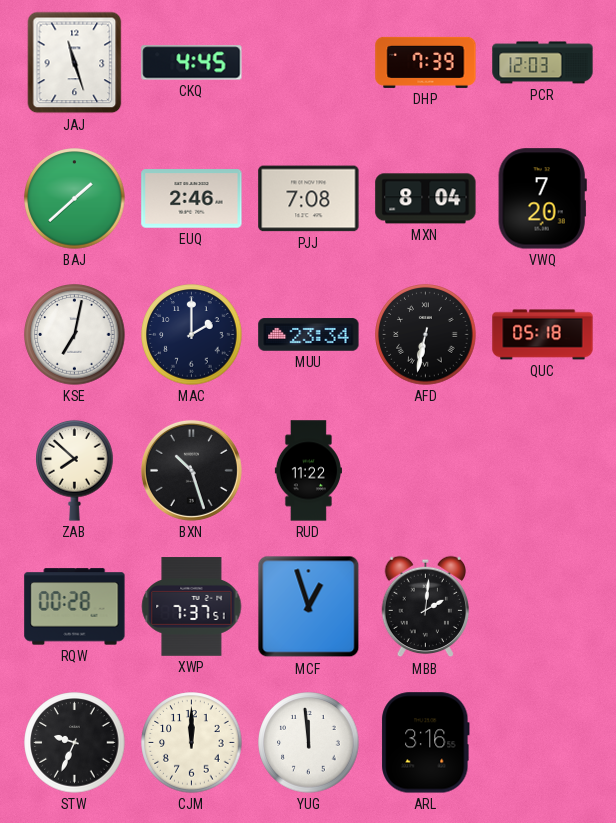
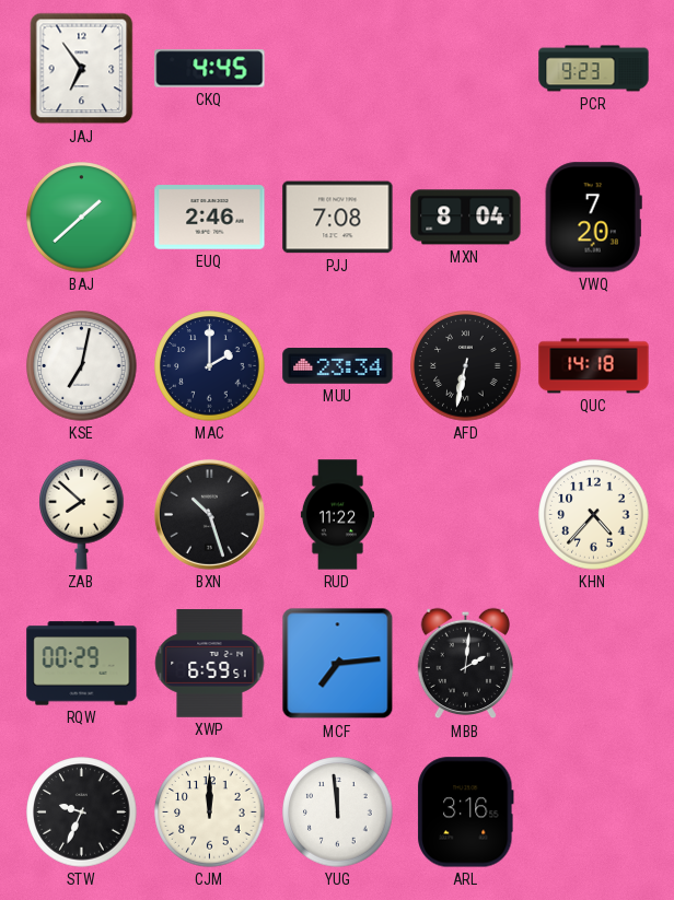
JAJ: 11:27 -> 6:54 (82, 69)
DHP: 7:39 -> none (426, 62)
PCR: 12:03 -> 9:23 (594, 69)
QUC: 05:18 -> 14:18 (594, 366)
KHN: none -> 4:37 (594, 515)
RQW: 00:28 -> 00:29 (82, 664)
XWP: 7:37 -> 6:59 (210, 664)
MCF: 12:57 -> 7:14 (338, 664)
